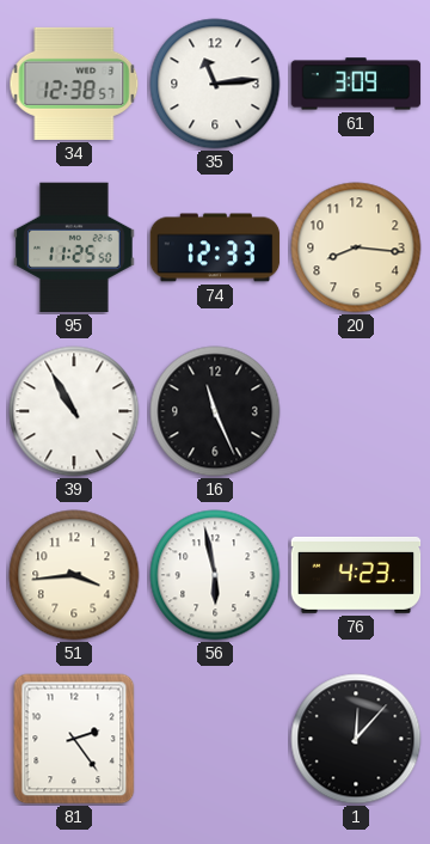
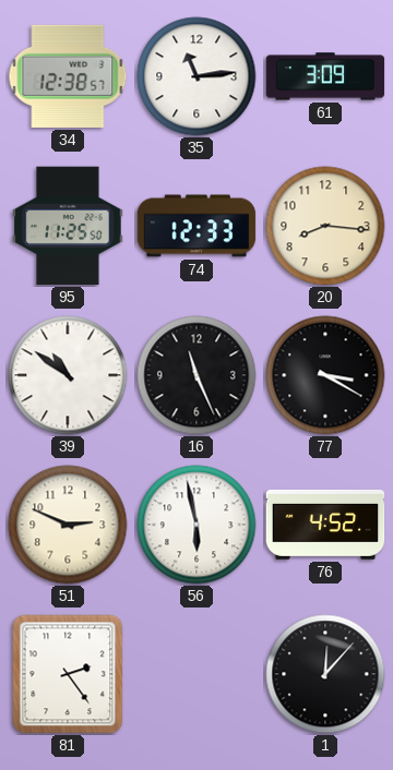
39: 10:55 -> 10:51 (68, 375)
77: none -> 3:20 (325, 375)
51: 3:44 -> 2:49 (68, 525)
76: 4:23 -> 4:52 (325, 525)
